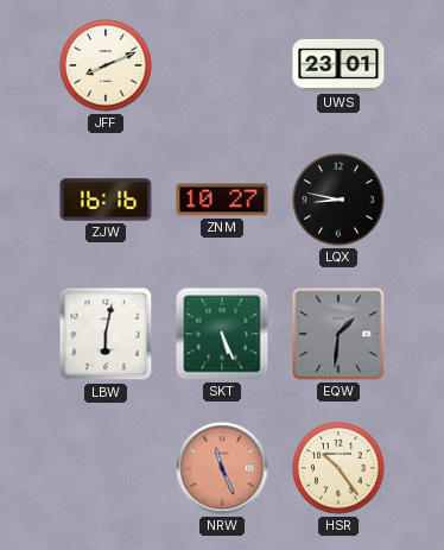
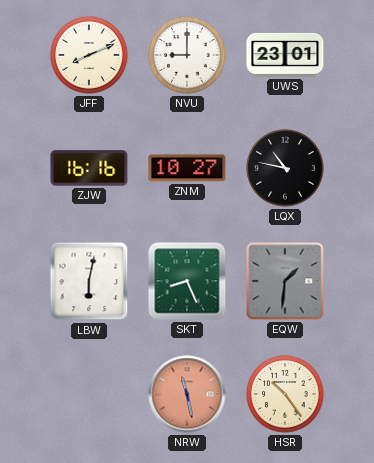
NVU: none -> 9:00 (187, 55)
LQX: 8:47 -> 10:47 (285, 168)
SKT: 5:26 -> 8:26 (187, 281)
NRW: 11:26 -> 11:28 (187, 394)
